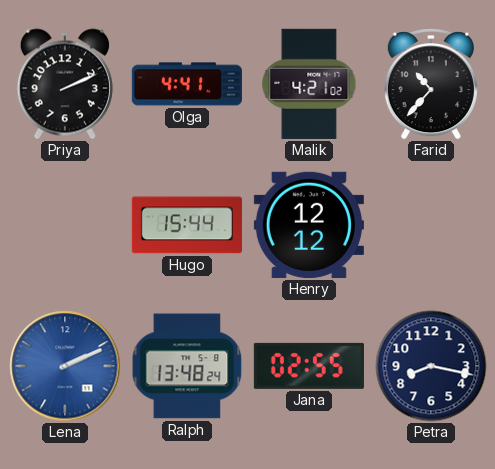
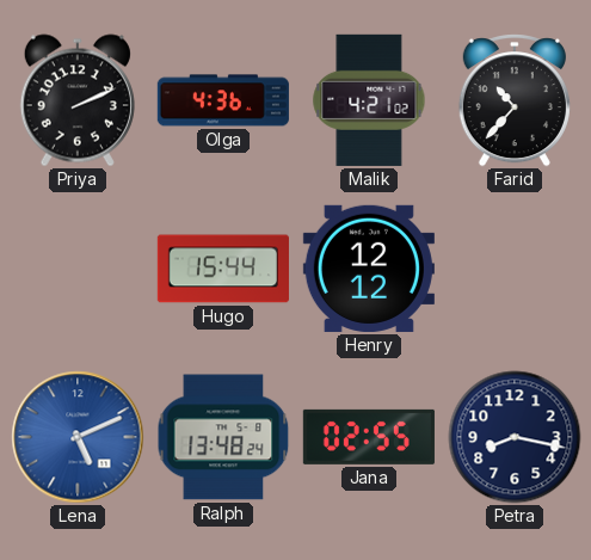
Olga: 4:41 -> 4:36 (223, 100)
Lena: 2:11 -> 5:11 (78, 437)
